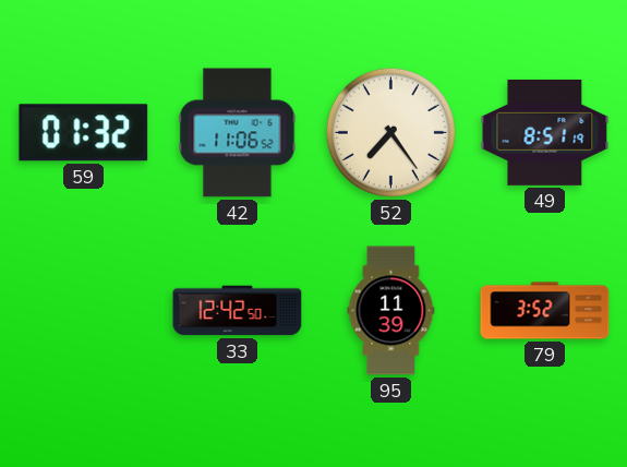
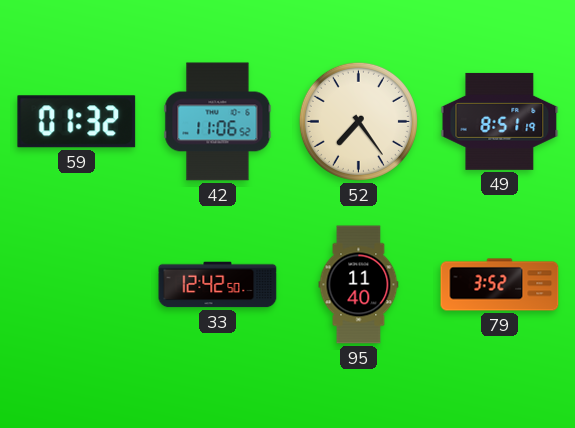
95: 11:39 -> 11:40 (359, 285)
